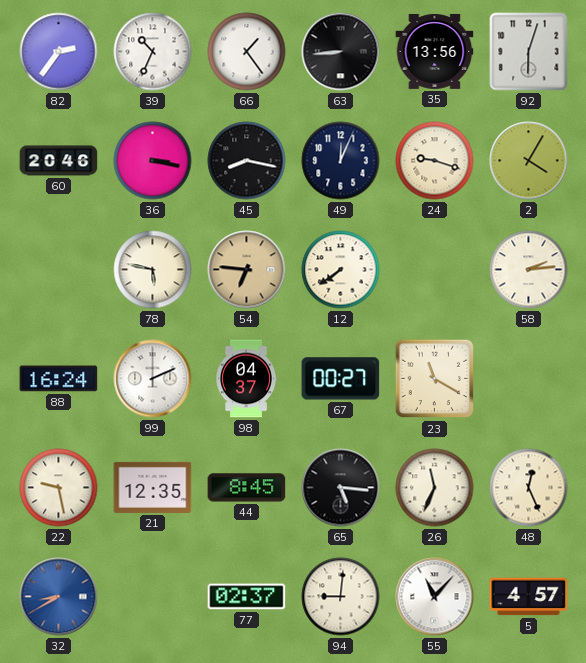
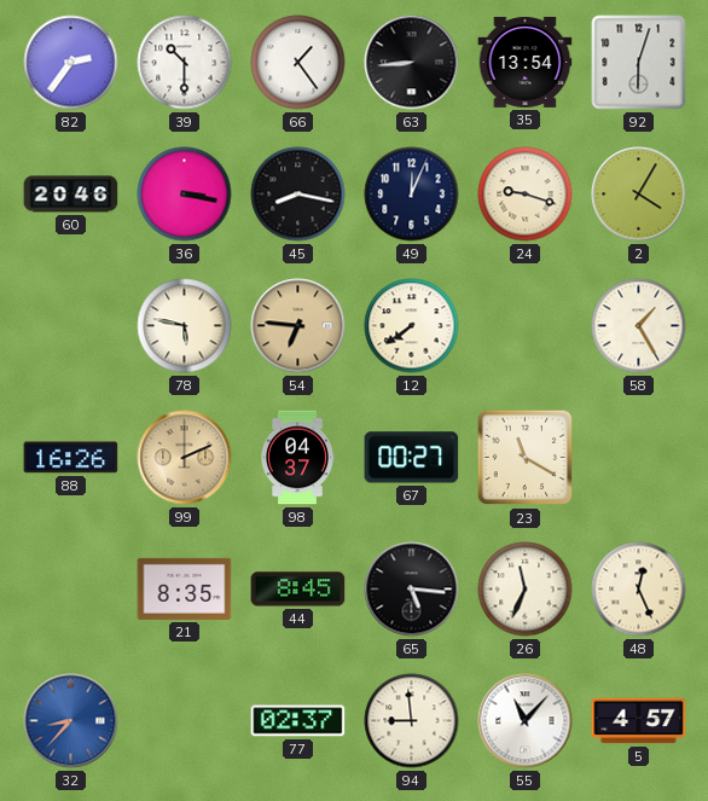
39: 10:34 -> 10:30 (185, 63)
35: 13:56 -> 13:54 (526, 62)
58: 2:14 -> 1:25 (639, 326)
88: 16:24 -> 16:26 (71, 458)
99 dial: white -> champagne (185, 458)
22: 9:28 -> none (59, 488)
21: 12:35 -> 8:35 (185, 588)
32: 8:40 -> 8:37 (71, 721)
94: 9:01 -> 8:59 (412, 721)
